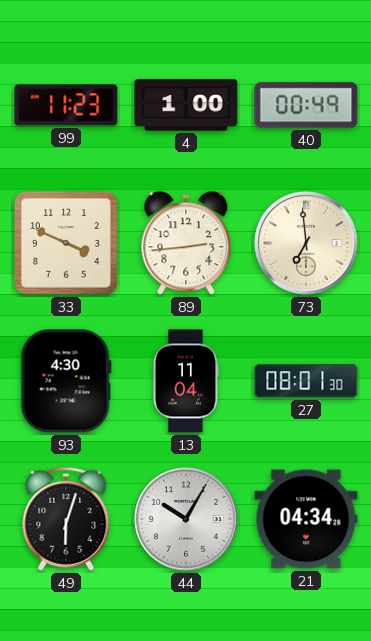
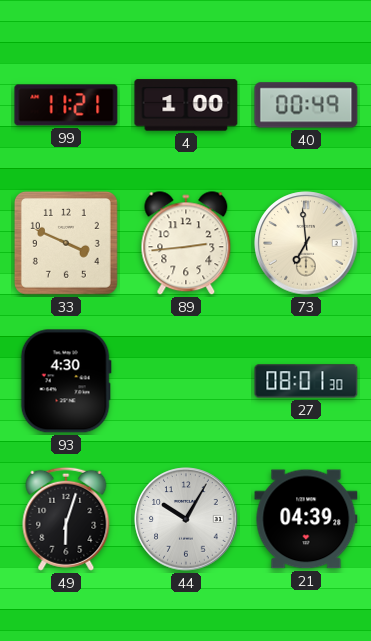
99: 11:23 -> 11:21 (66, 105)
13: 11:04 -> none (186, 381)
21: 04:34 -> 04:39 (306, 519)
